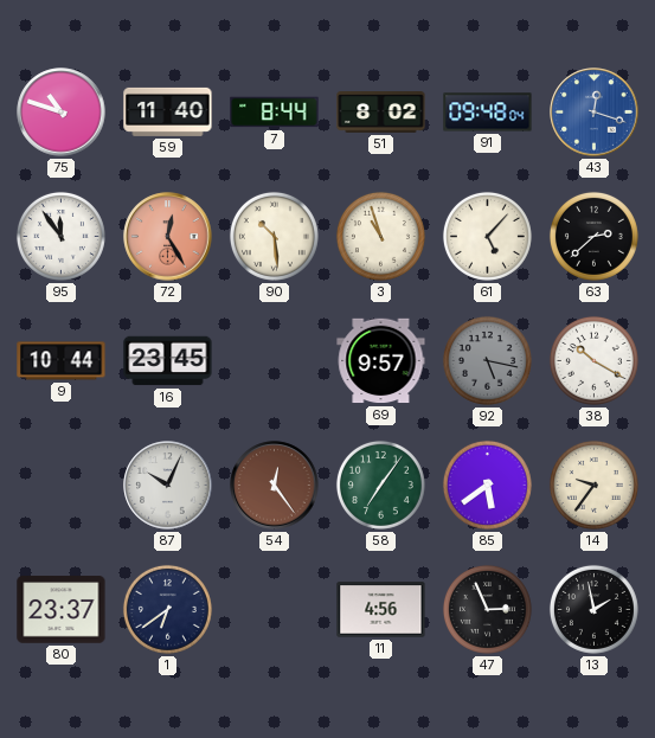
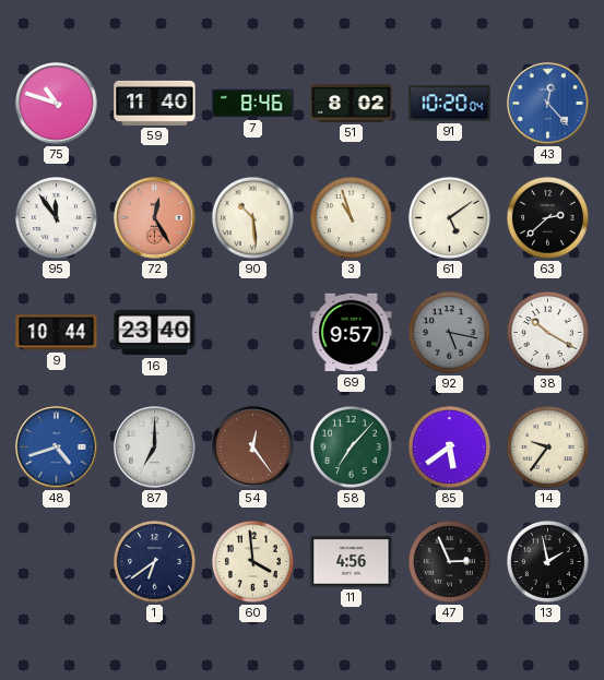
7: 8:44 -> 8:46 (253, 104)
91: 09:48 -> 10:20 (450, 104)
43: 12:18 -> 12:23 (548, 104)
61: 5:07 -> 5:09 (449, 217)
16: 23:45 -> 23:40 (155, 333)
48: none -> 4:42 (57, 448)
87: 10:04 -> 7:00 (155, 448)
58: 7:06 -> 7:07 (351, 446)
80: 23:37 -> none (62, 610)
60: none -> 3:59 (252, 561)
